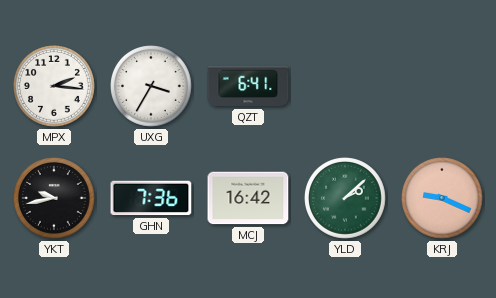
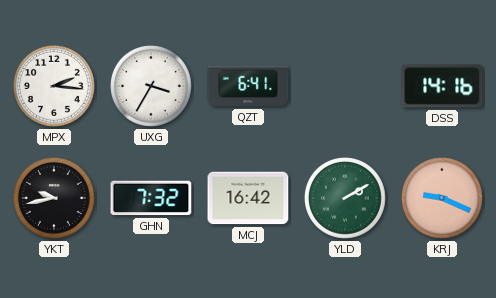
DSS: none -> 14:16 (442, 86)
GHN: 7:36 -> 7:32 (151, 198)
YLD: 2:08 -> 2:10 (346, 199)
